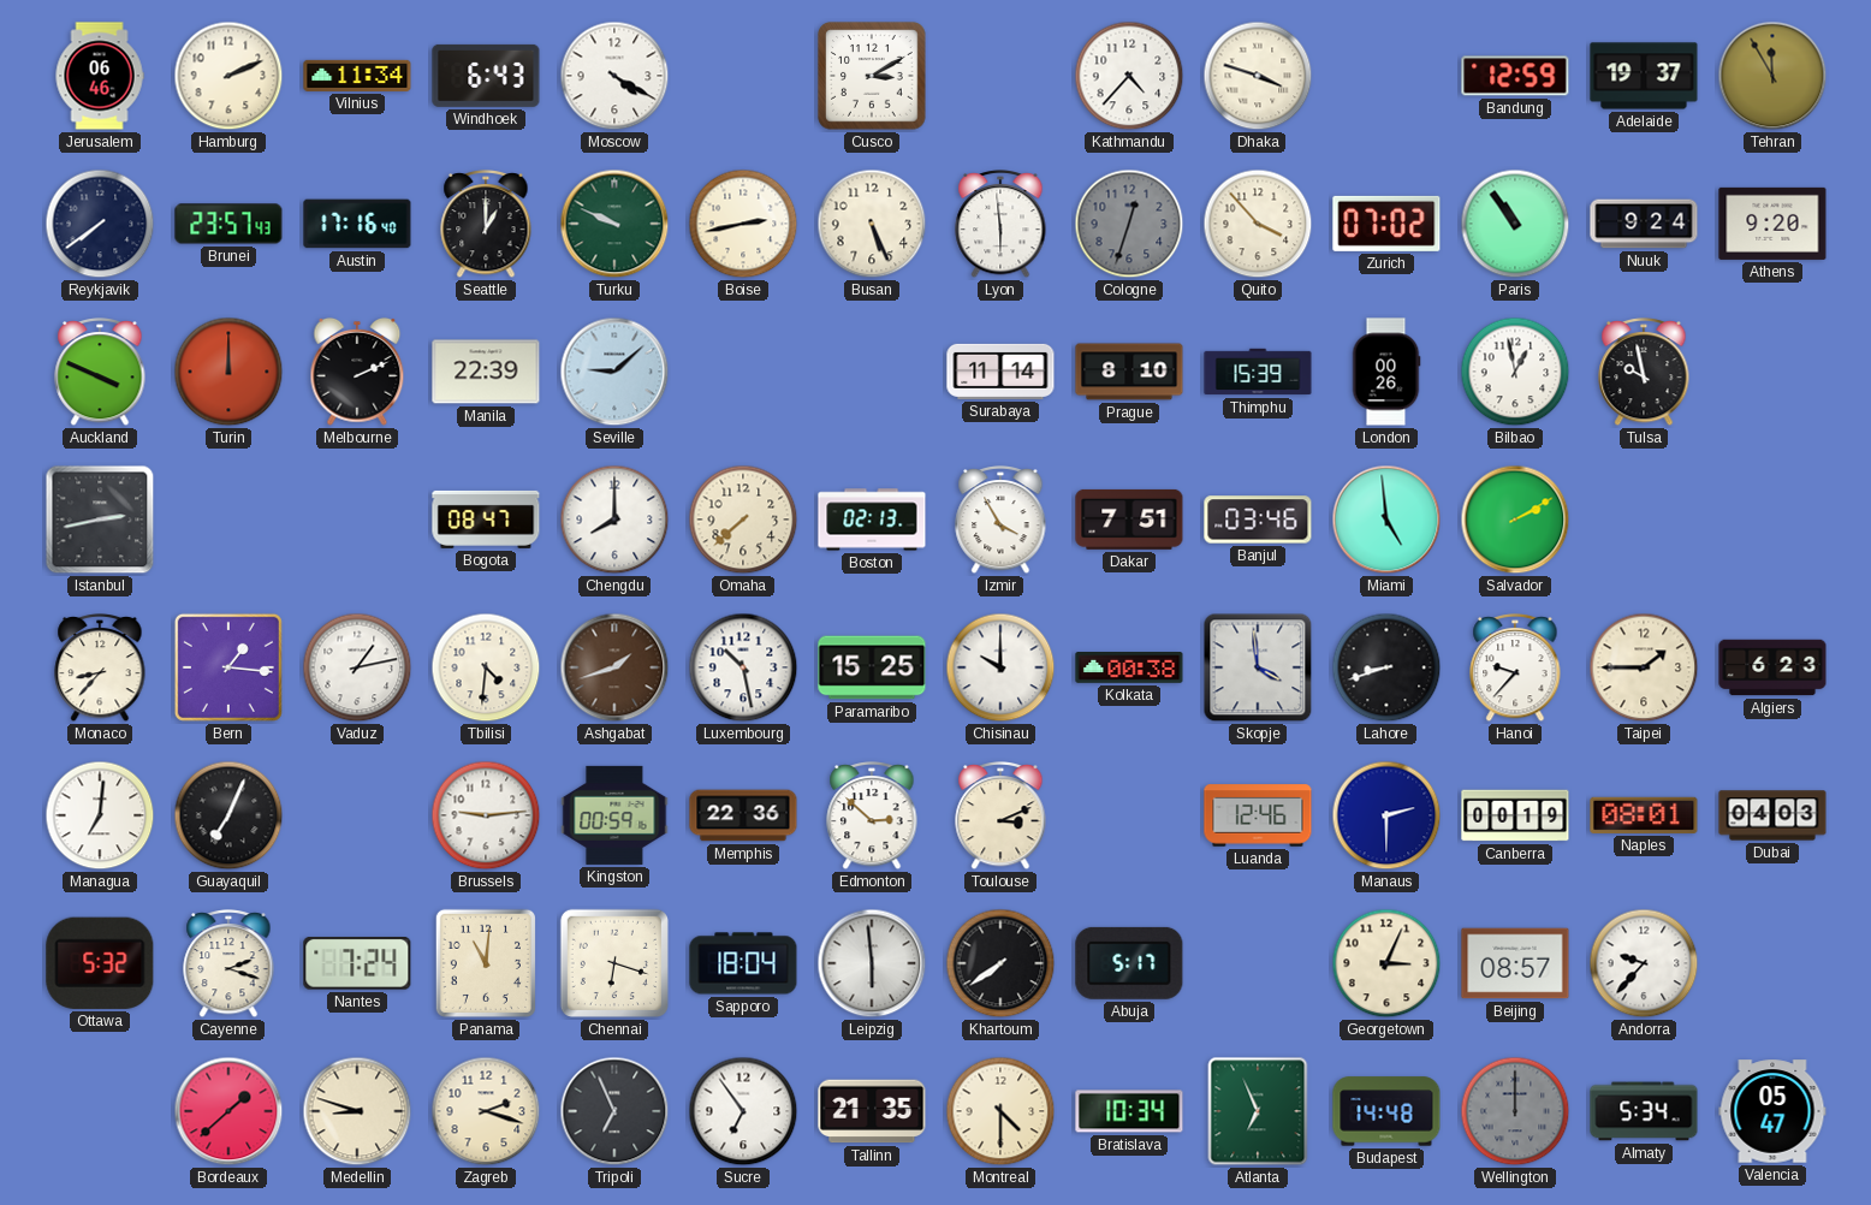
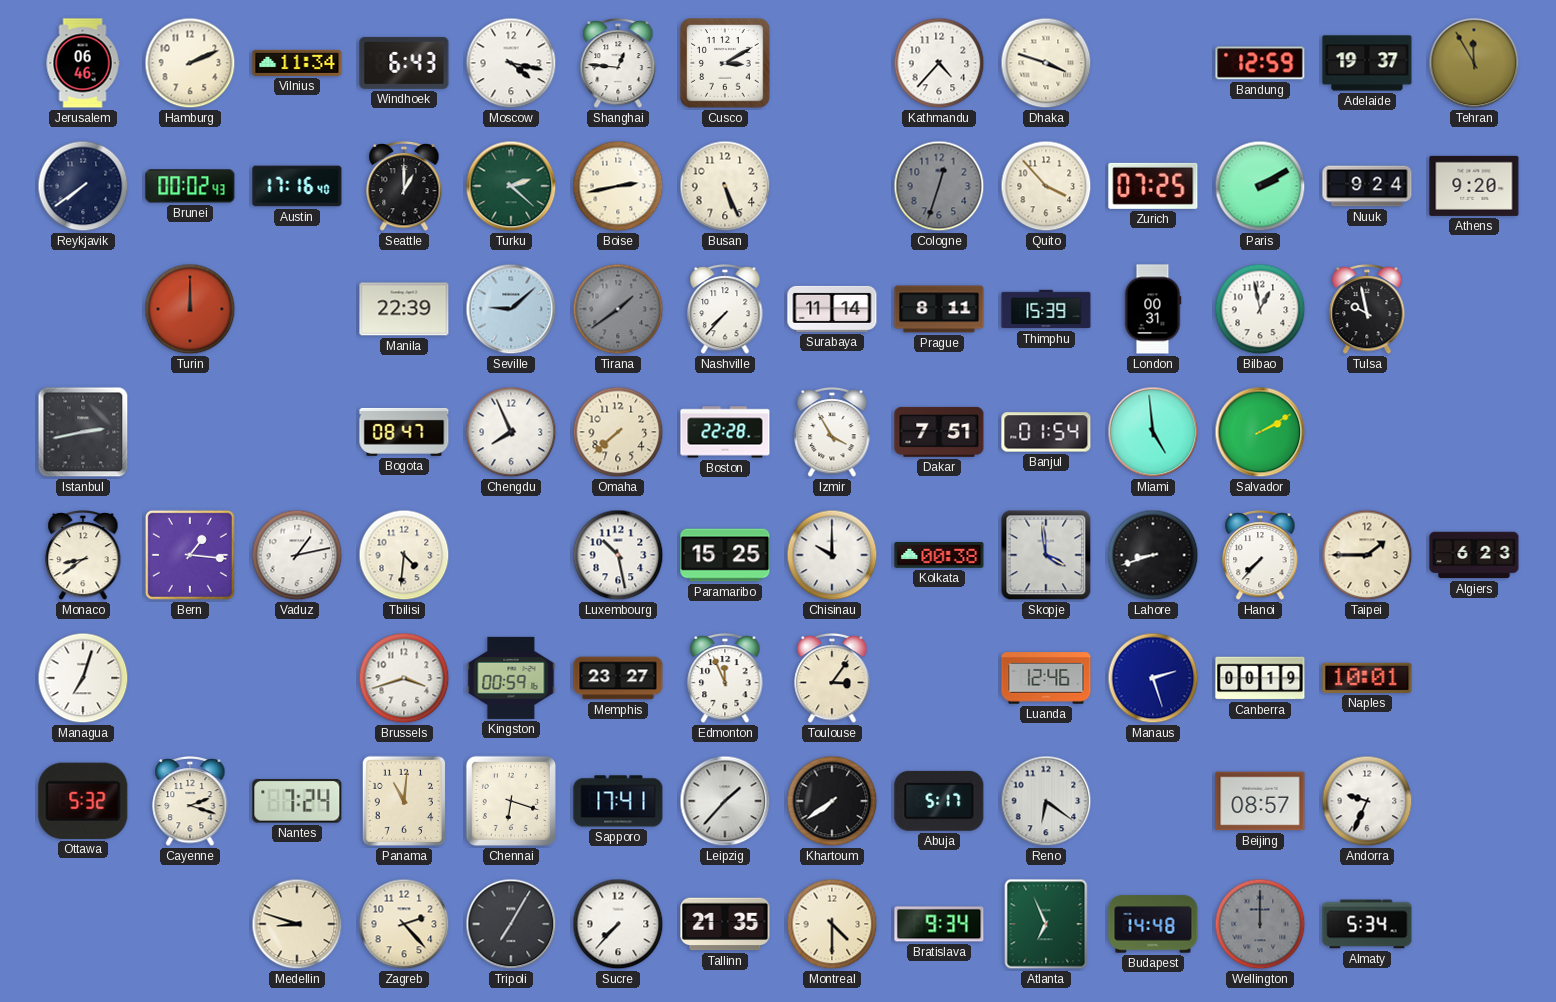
Moscow: 4:20 -> 4:17 (511, 63)
Shanghai: none -> 12:46 (618, 63)
Brunei: 23:57 -> 00:02 (190, 186)
Turku: 9:49 -> 2:22 (511, 186)
Lyon: 5:59 -> none (1000, 224)
Zurich: 07:02 -> 07:25 (1153, 186)
Paris: 10:54 -> 2:10 (1260, 186)
Auckland: 3:49 -> none (100, 372)
Melbourne: 2:11 -> none (357, 372)
Tirana: none -> 1:39 (618, 309)
Nashville: none -> 7:37 (725, 309)
Prague: 8:10 -> 8:11 (939, 309)
London: 00:26 -> 00:31 (1153, 309)
Chengdu: 8:00 -> 7:56 (511, 432)
Boston: 02:13 -> 22:28 (725, 432)
Banjul: 03:46 -> 01:54 (1046, 432)
Monaco: 8:37 -> 8:39 (83, 555)
Ashgabat: 1:42 -> none (614, 667)
Hanoi: 9:37 -> 7:37 (1260, 555)
Managua: 7:01 -> 7:03 (83, 678)
Guayaquil: 7:04 -> none (228, 815)
Brussels: 9:14 -> 3:42 (404, 678)
Memphis: 22:36 -> 23:27 (618, 678)
Edmonton: 2:52 -> 11:56 (725, 678)
Toulouse: 3:11 -> 3:06 (832, 678)
Manaus: 2:30 -> 2:27 (1153, 678)
Naples: 08:01 -> 10:01 (1367, 678)
Dubai: 04:03 -> none (1772, 815)
Sapporo: 18:04 -> 17:41 (618, 801)
Leipzig: 5:59 -> 1:37 (725, 801)
Reno: none -> 6:21 (1046, 801)
Georgetown: 3:04 -> none (1386, 963)
Andorra: 9:37 -> 9:34 (1367, 801)
Bordeaux: 1:38 -> none (228, 1111)
Zagreb: 2:18 -> 2:23 (404, 924)
Tripoli: 6:56 -> 7:05 (511, 924)
Sucre: 6:54 -> 7:37 (618, 924)
Bratislava: 10:34 -> 9:34 (939, 924)
Valencia: 05:47 -> none (1772, 1111)
